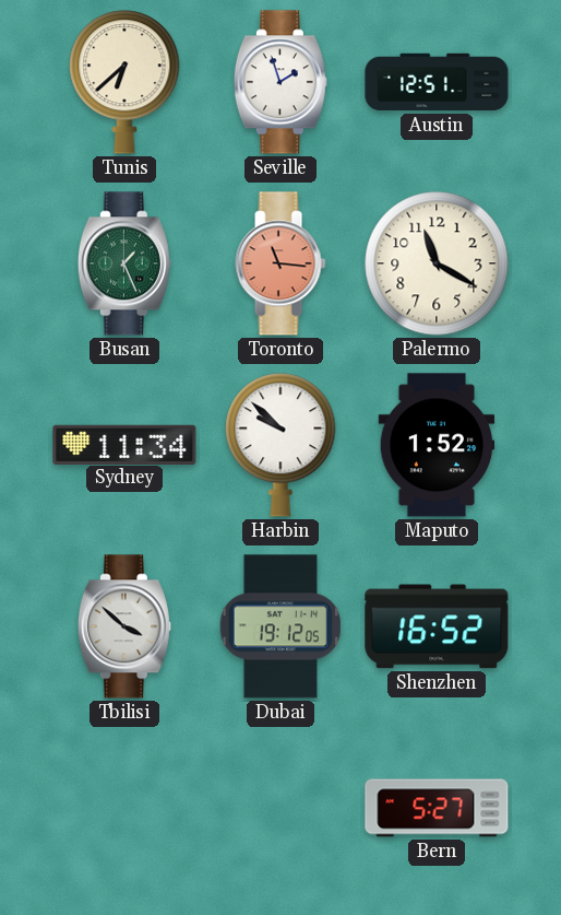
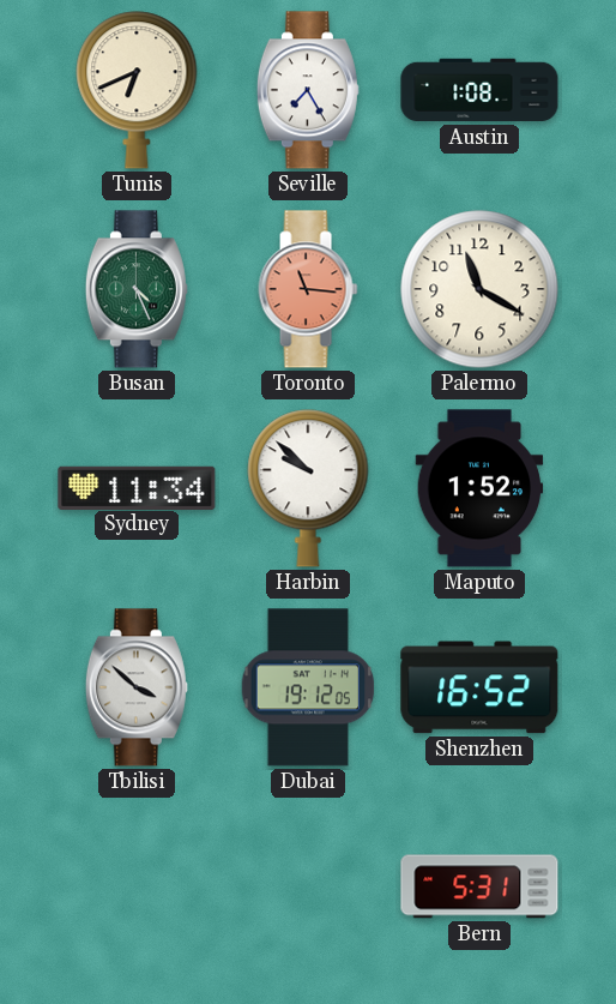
Tunis: 6:38 -> 6:41 (137, 90)
Seville: 1:57 -> 7:25 (308, 90)
Austin: 12:51 -> 1:08 (479, 90)
Busan: 1:26 -> 4:26 (137, 289)
Bern: 5:27 -> 5:31 (479, 886)
